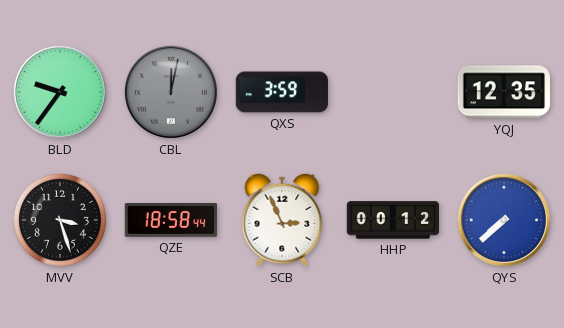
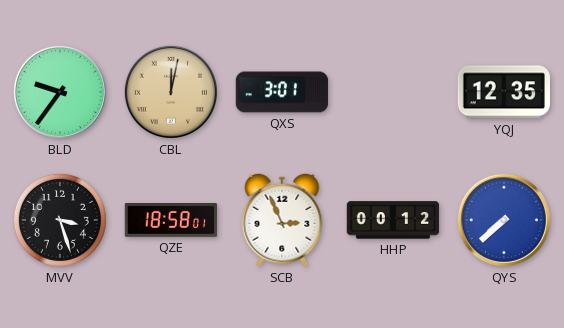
CBL dial: grey -> champagne (171, 92)
QXS: 3:59 -> 3:01 (282, 92)
QZE: 18:58:44 -> 18:58:01 (171, 221)
